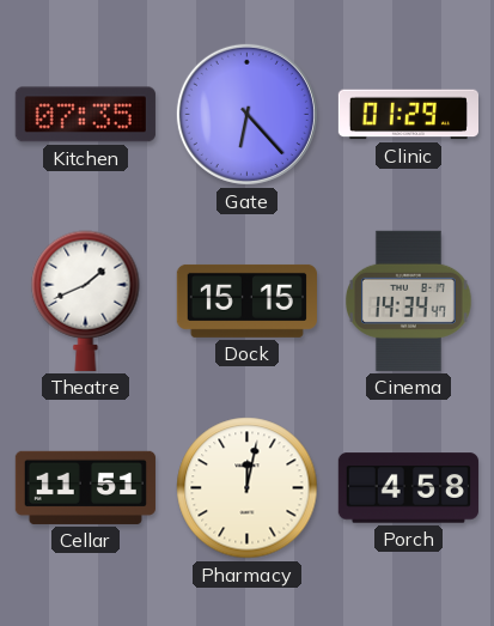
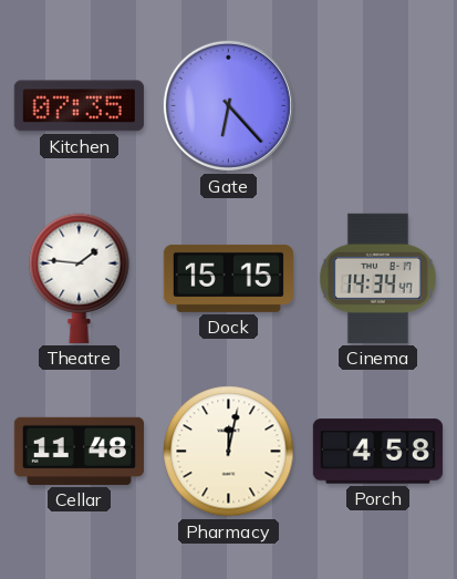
Clinic: 01:29 -> none (408, 115)
Theatre: 1:41 -> 1:46 (80, 278)
Cellar: 11:51 -> 11:48 (79, 451)
